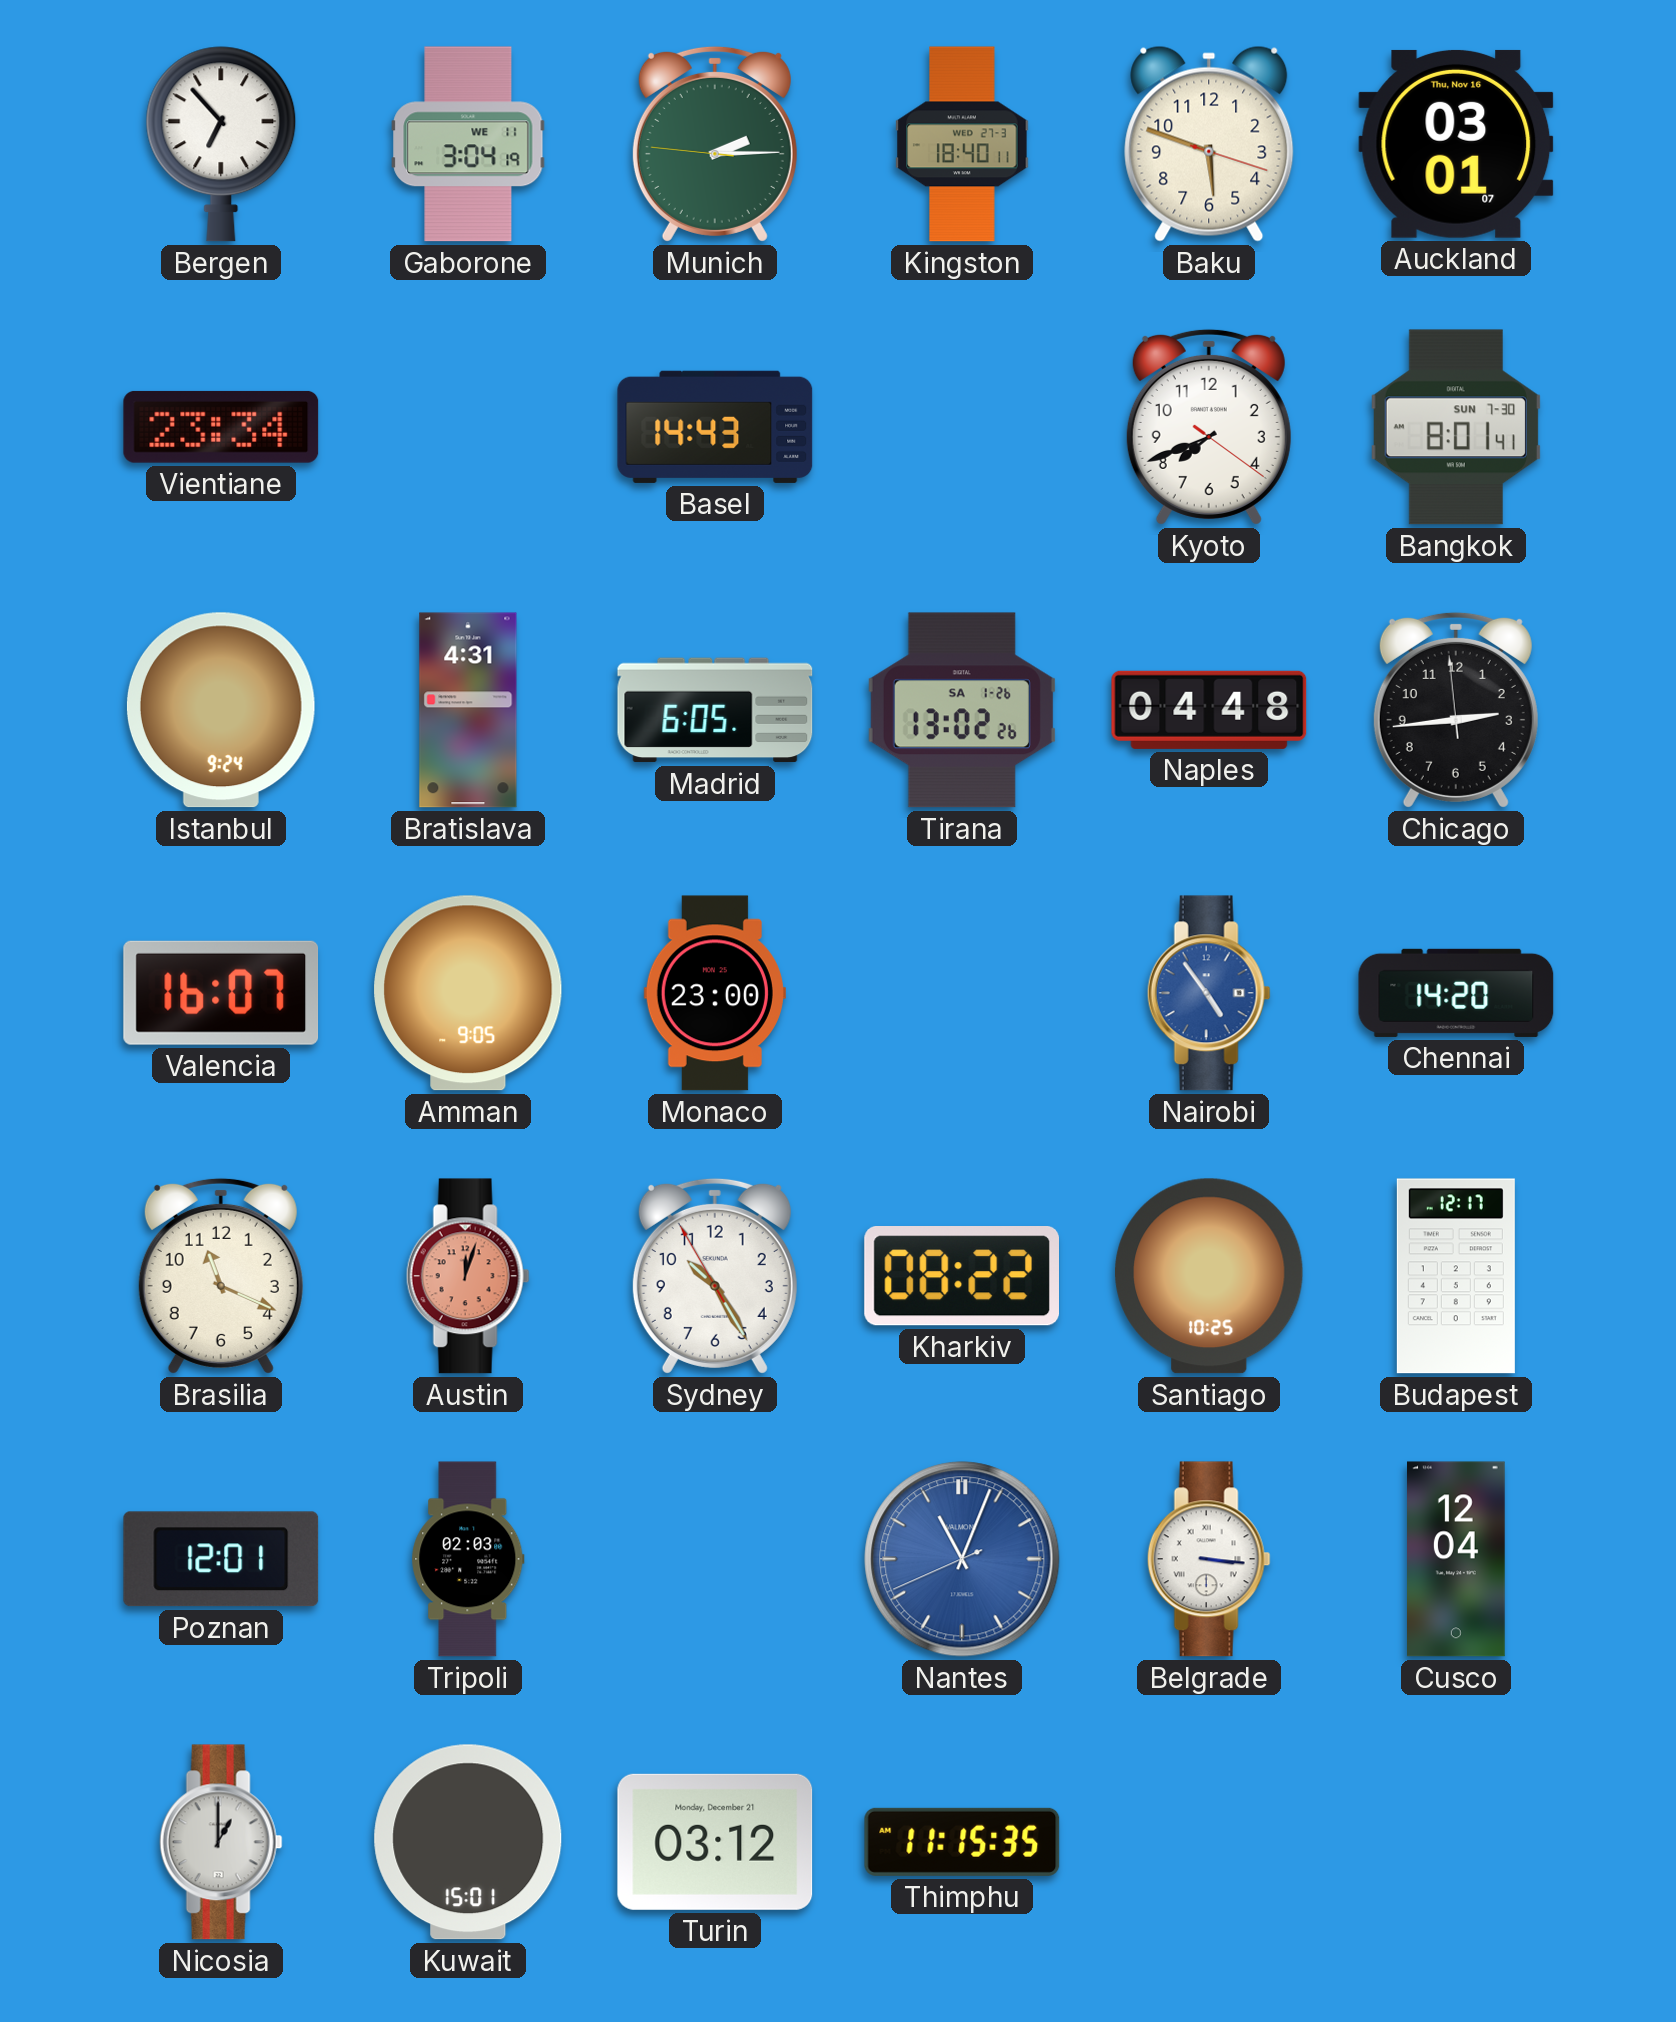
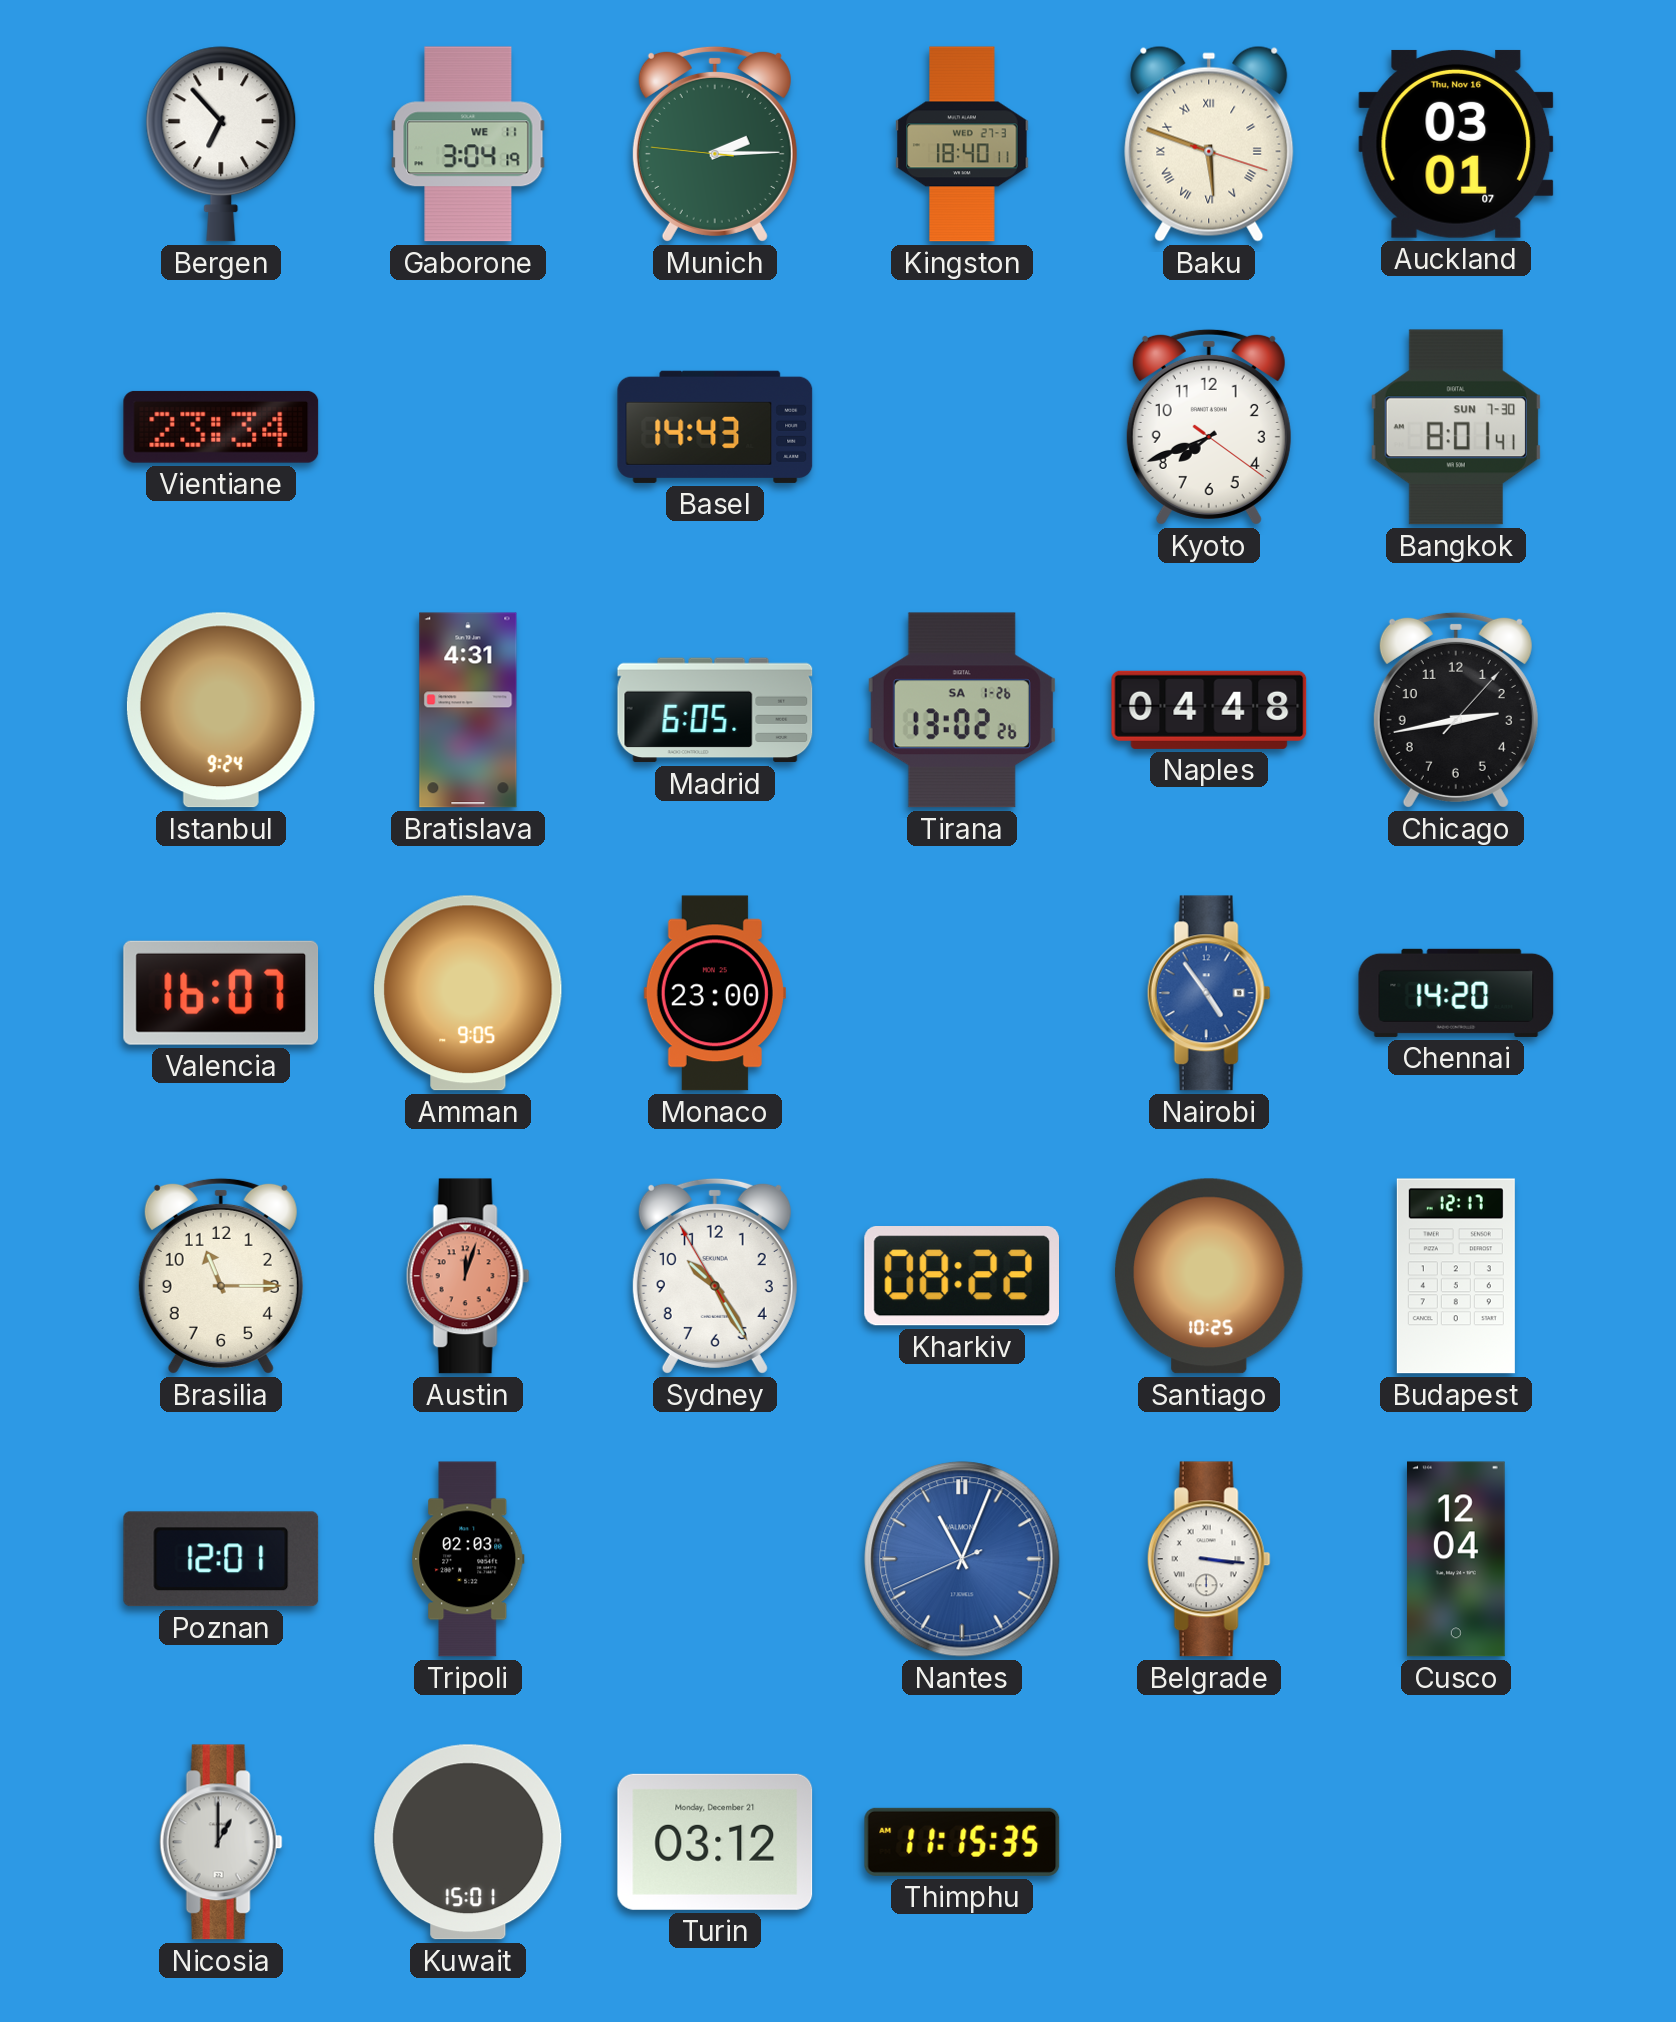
Baku numerals: Arabic -> Roman (1209, 144)
Chicago: 2:43:59 -> 2:43:07 (1456, 710)
Brasilia: 11:19 -> 11:15 (221, 1276)
